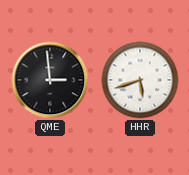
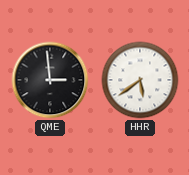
HHR: 5:42 -> 5:39 (140, 80)
